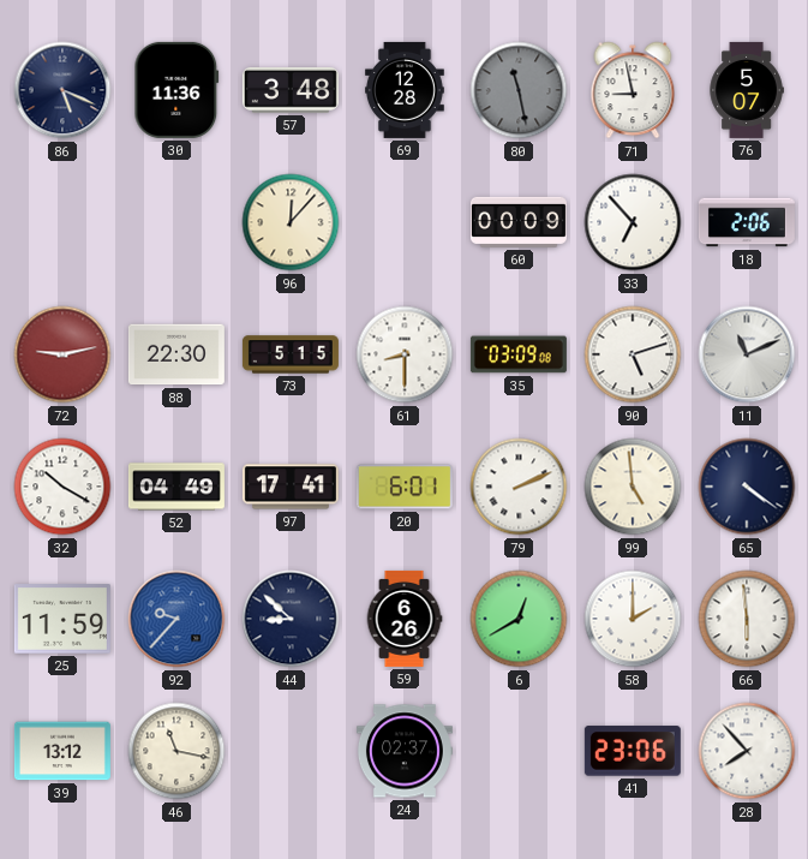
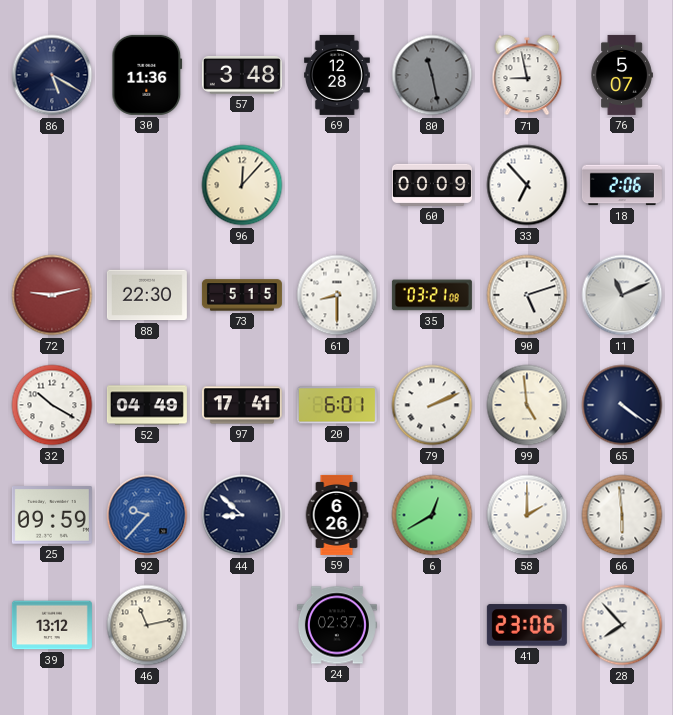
86: 5:19 -> 5:20 (52, 75)
35: 03:09 -> 03:21 (432, 295)
25: 11:59 -> 09:59 (52, 515)
46: 11:17 -> 11:13 (147, 625)
